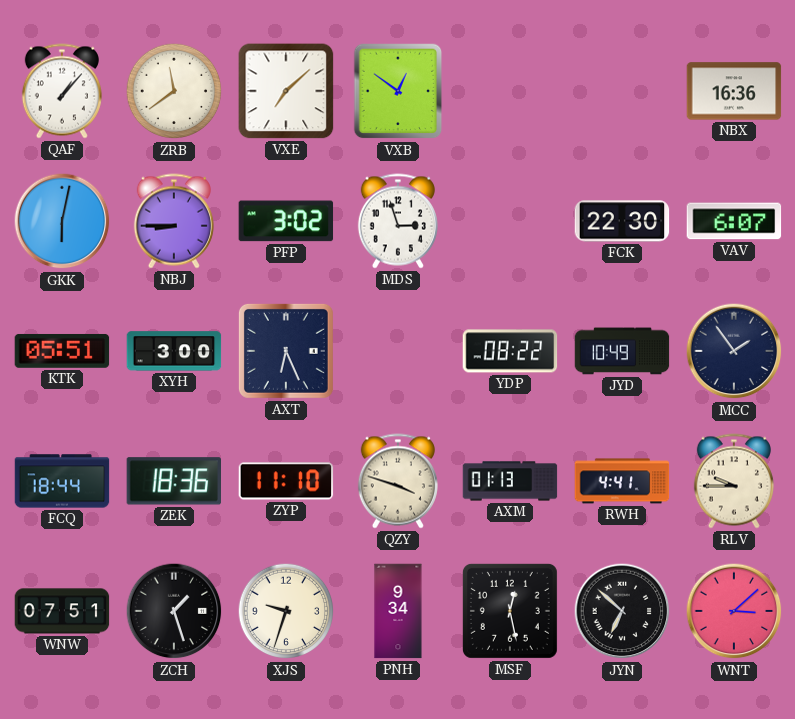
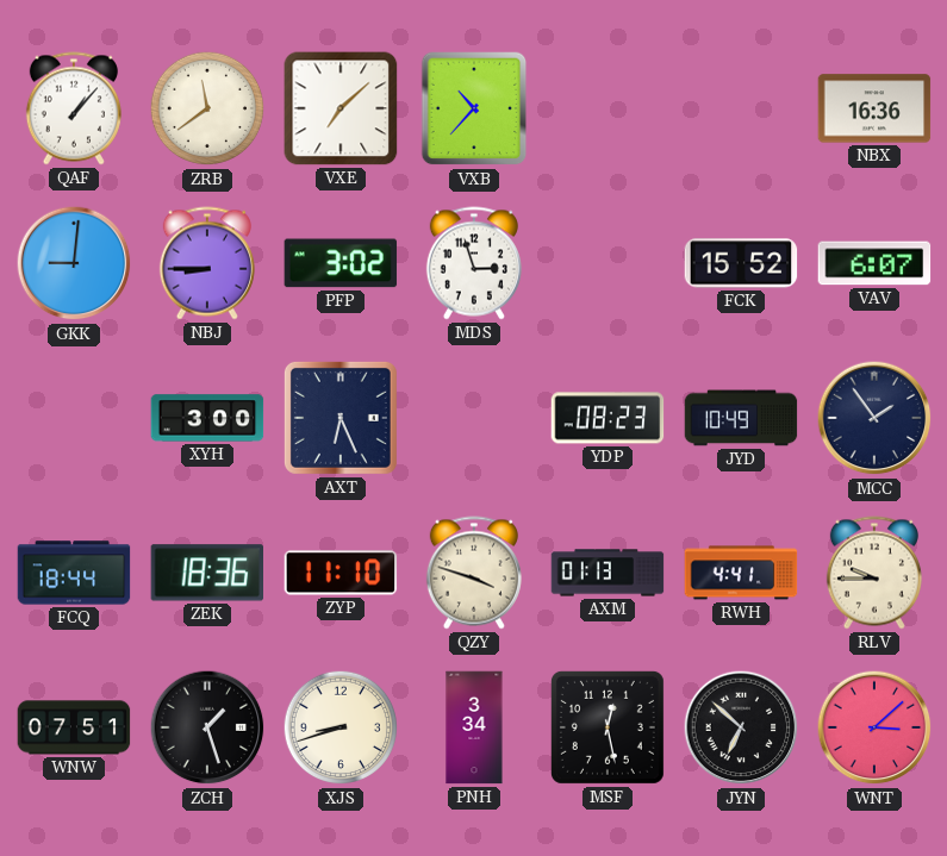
VXB: 12:51 -> 10:37 (474, 108)
GKK: 6:02 -> 9:01 (74, 263)
FCK: 22:30 -> 15:52 (741, 263)
KTK: 05:51 -> none (62, 351)
YDP: 08:22 -> 08:23 (608, 418)
XJS: 9:33 -> 8:42 (341, 727)
PNH: 9:34 -> 3:34 (474, 727)
